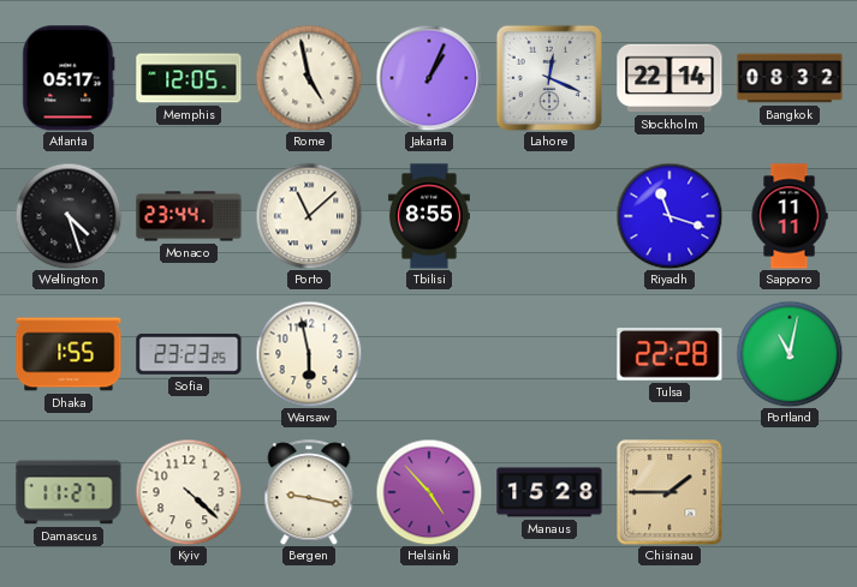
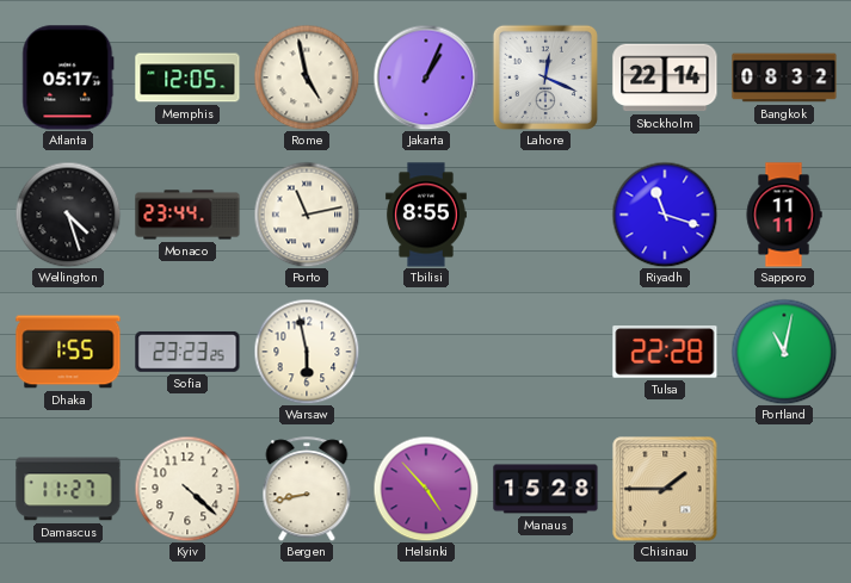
Porto: 11:08 -> 11:13 (307, 215)
Bergen: 9:17 -> 8:43 (307, 489)
